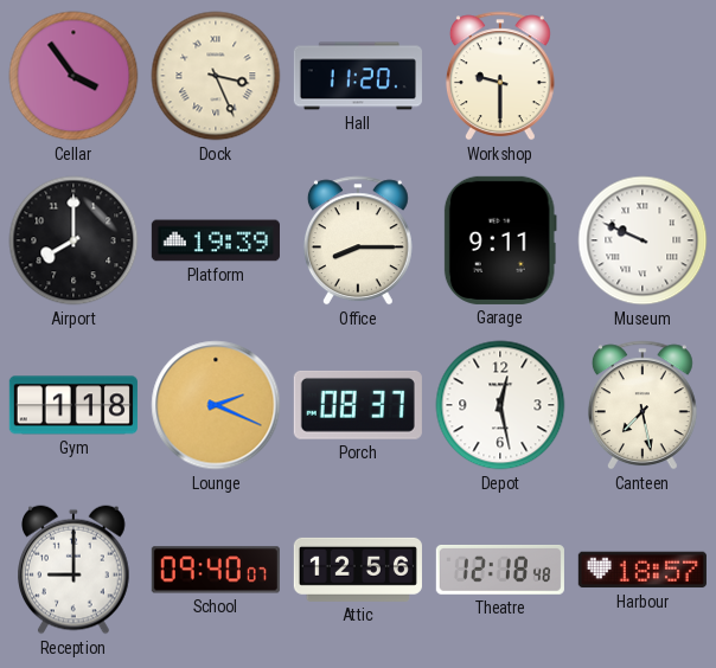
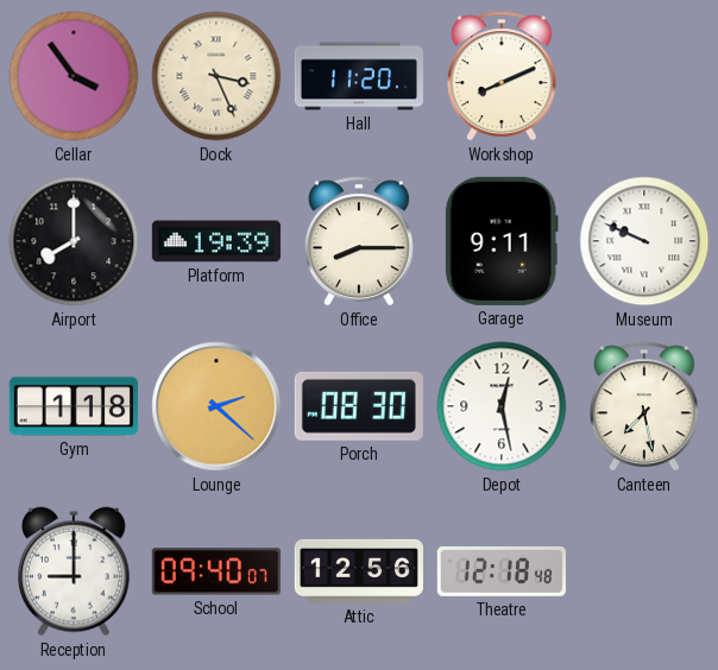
Workshop: 9:30 -> 8:11 (502, 76)
Lounge: 2:19 -> 2:22 (216, 406)
Porch: 08:37 -> 08:30 (359, 406)
Harbour: 18:57 -> none (643, 570)
